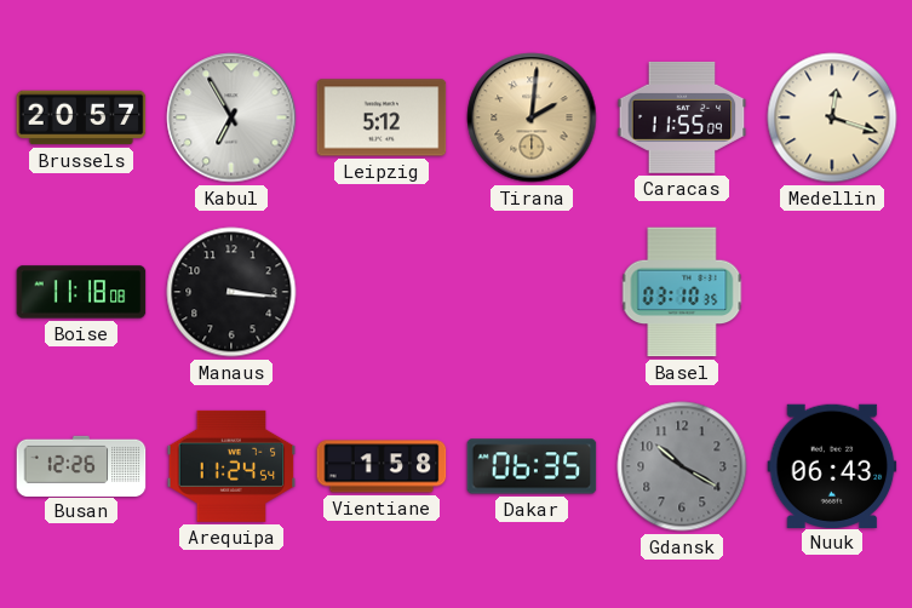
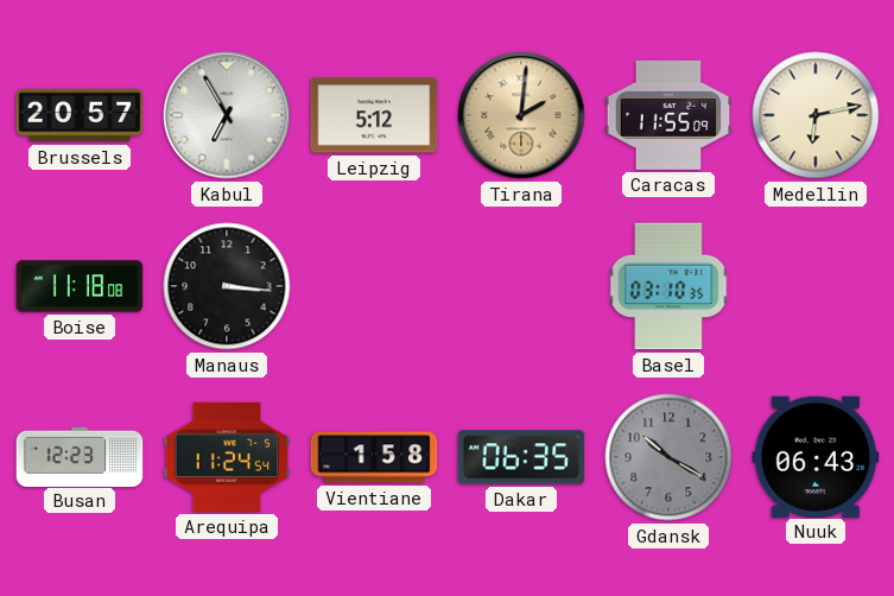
Medellin: 12:18 -> 6:13 (816, 115)
Busan: 12:26 -> 12:23 (80, 456)
